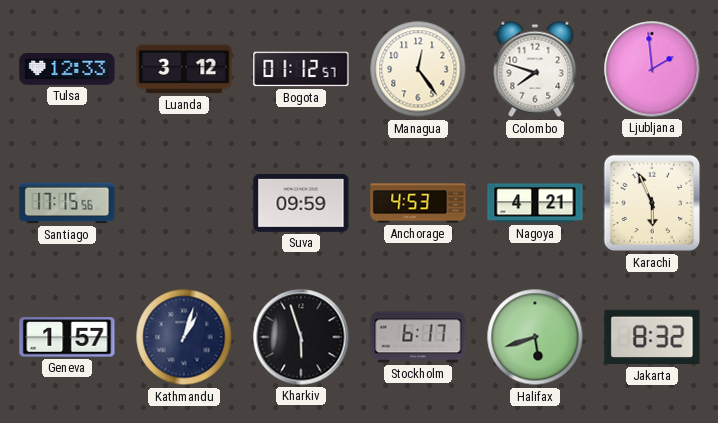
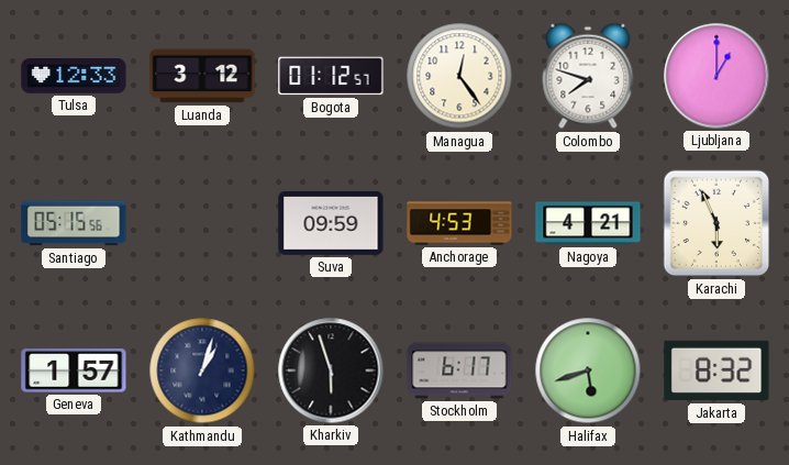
Ljubljana: 1:59 -> 1:00 (716, 76)
Santiago: 17:15 -> 05:15 (74, 223)
